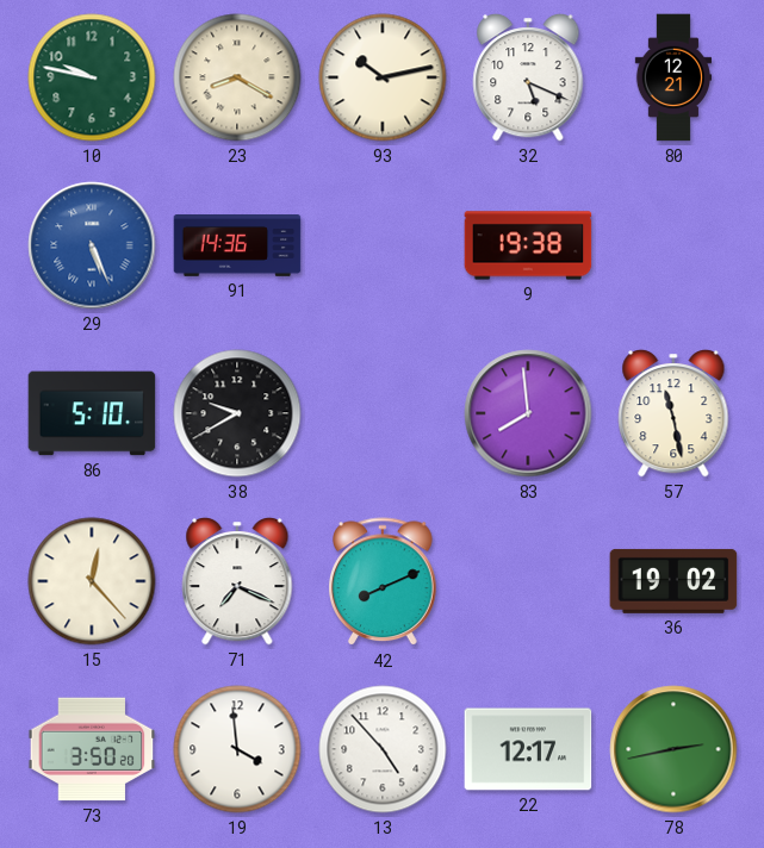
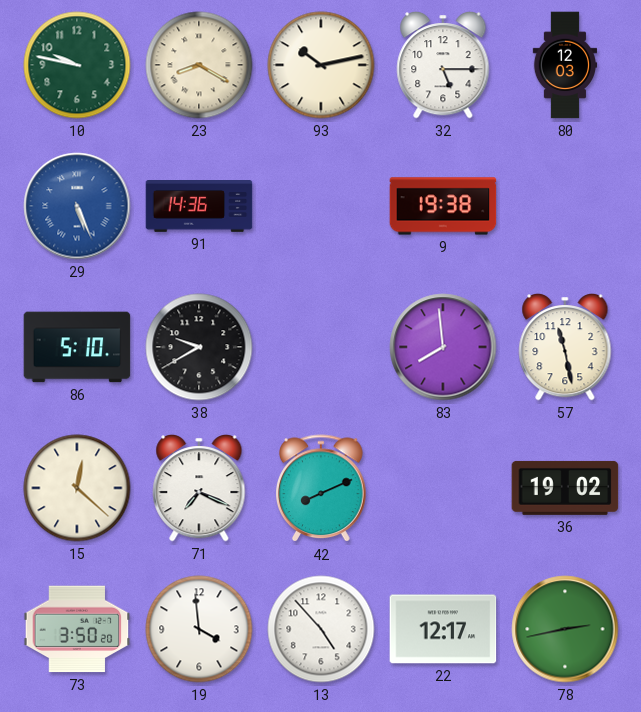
32: 5:19 -> 5:15 (443, 66)
80: 12:21 -> 12:03 (565, 65)
15: 12:23 -> 12:22 (77, 488)
